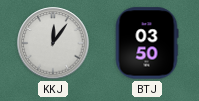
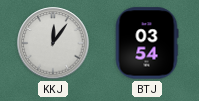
BTJ: 03:50 -> 03:54 (147, 43)
